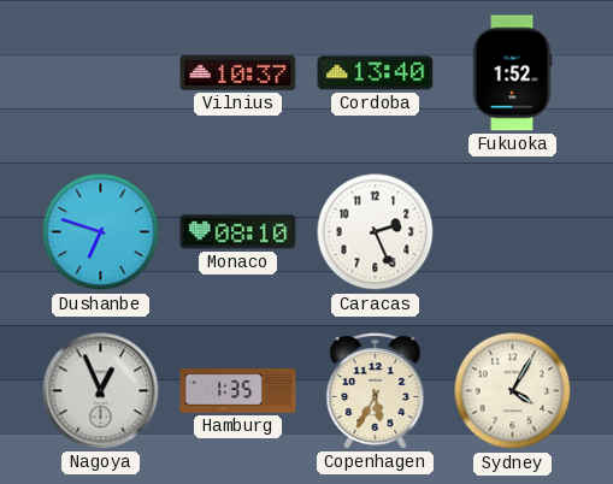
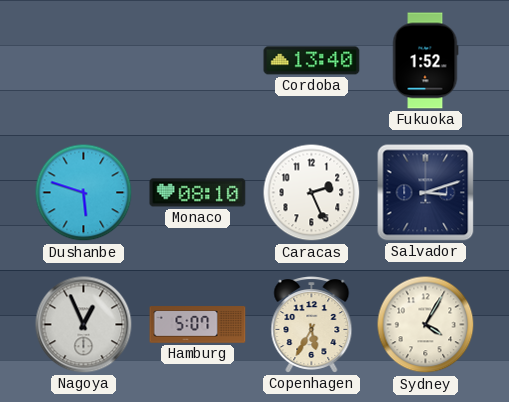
Vilnius: 10:37 -> none (238, 72)
Dushanbe: 6:48 -> 5:48 (84, 193)
Salvador: none -> 3:12 (426, 193)
Hamburg: 1:35 -> 5:07 (198, 325)
